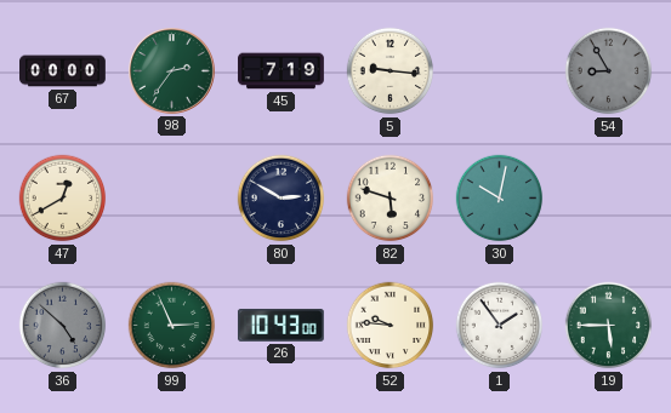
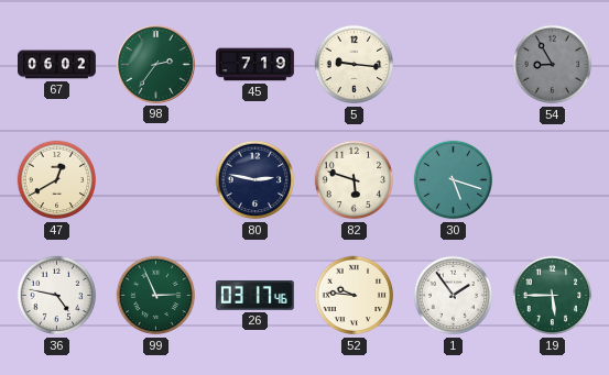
67: 00:00 -> 06:02 (57, 65)
80: 2:50 -> 2:47 (255, 180)
30: 10:02 -> 5:18 (454, 180)
36: 4:52 -> 4:47 (57, 296)
36 dial: grey -> white (57, 296)
26: 10:43 -> 03:17 (254, 295)
